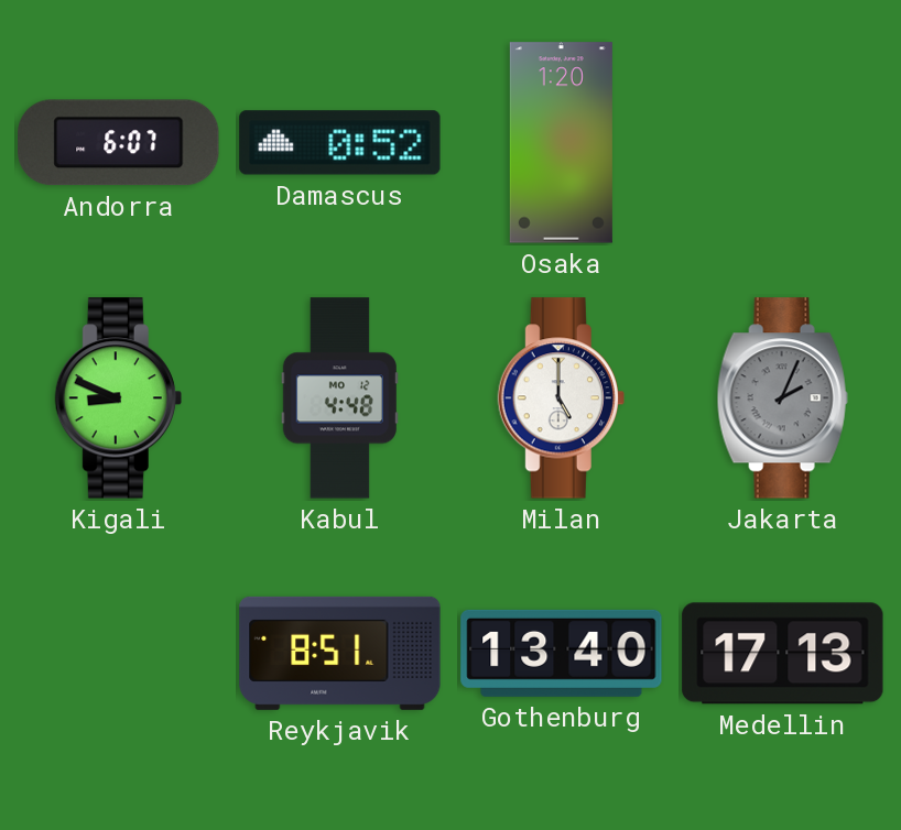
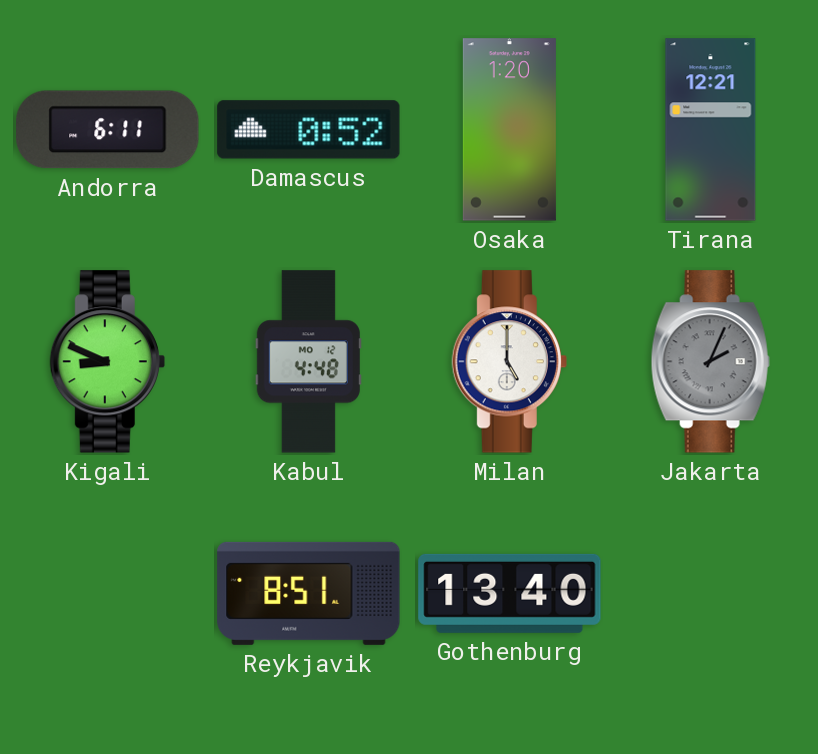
Andorra: 6:07 -> 6:11 (108, 130)
Tirana: none -> 12:21 (711, 130)
Medellin: 17:13 -> none (783, 654)
